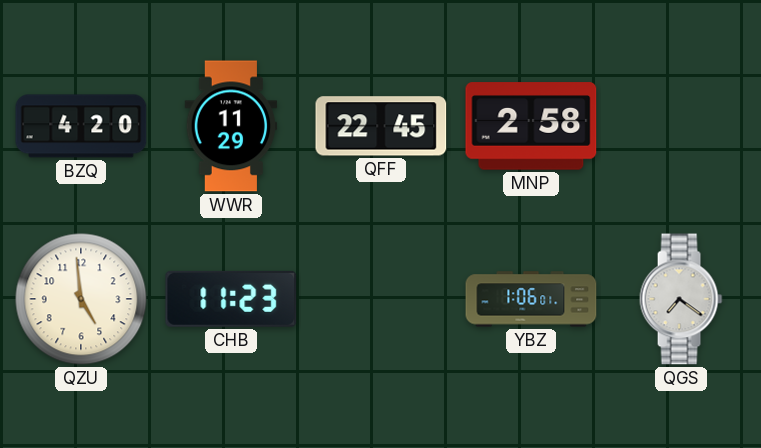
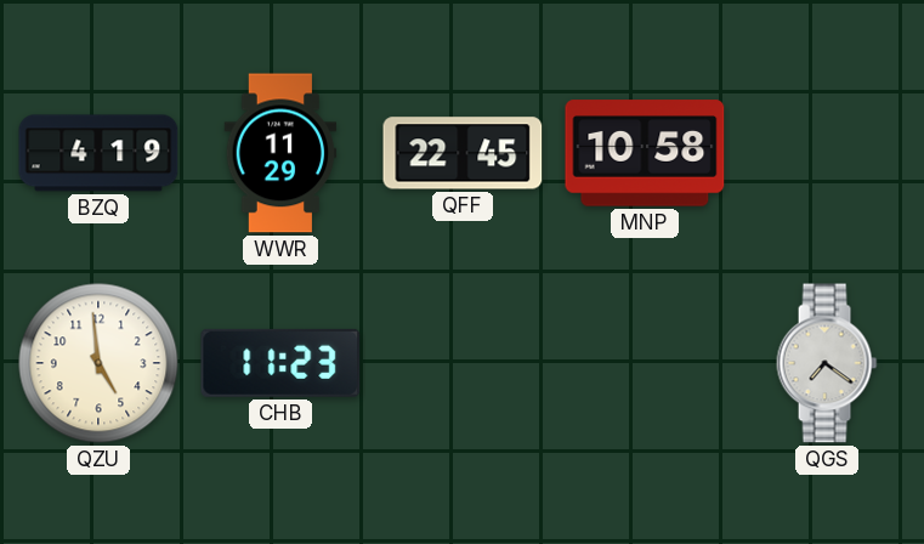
BZQ: 4:20 -> 4:19 (98, 153)
MNP: 2:58 -> 10:58 (645, 153)
YBZ: 1:06 -> none (531, 299)
